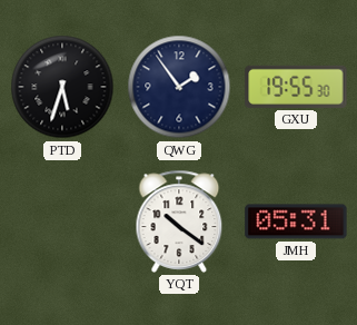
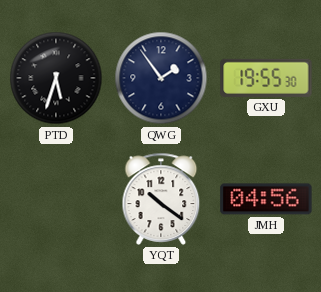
JMH: 05:31 -> 04:56 (266, 199)
